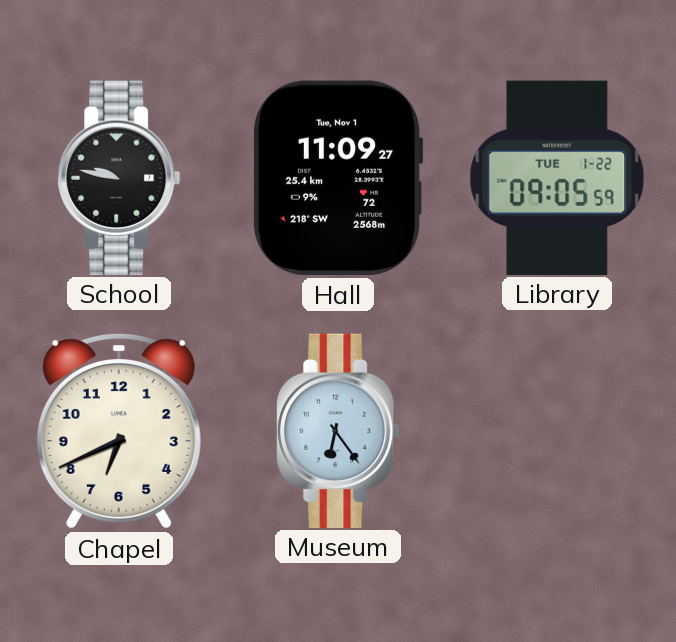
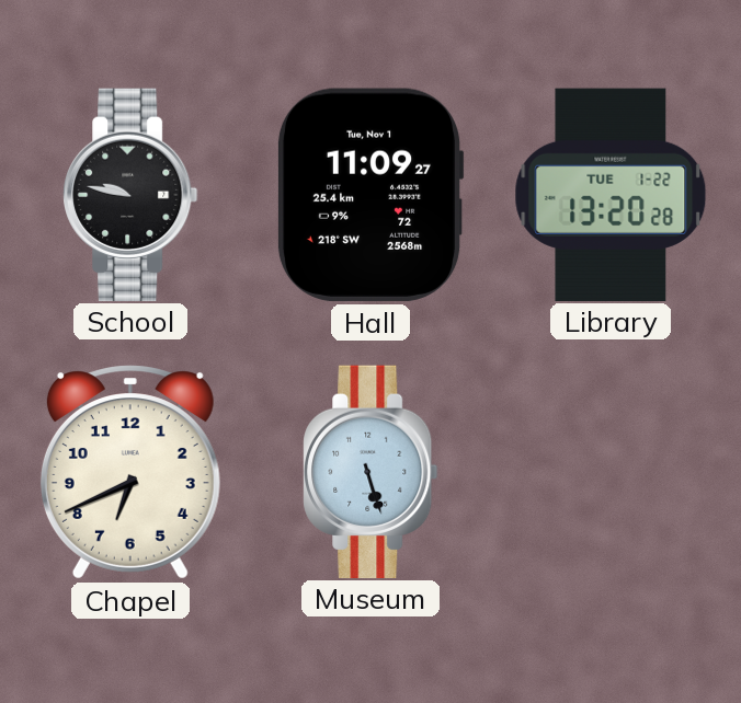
Library: 09:05 -> 13:20 (611, 194)
Museum: 6:24 -> 5:27 (371, 471)
